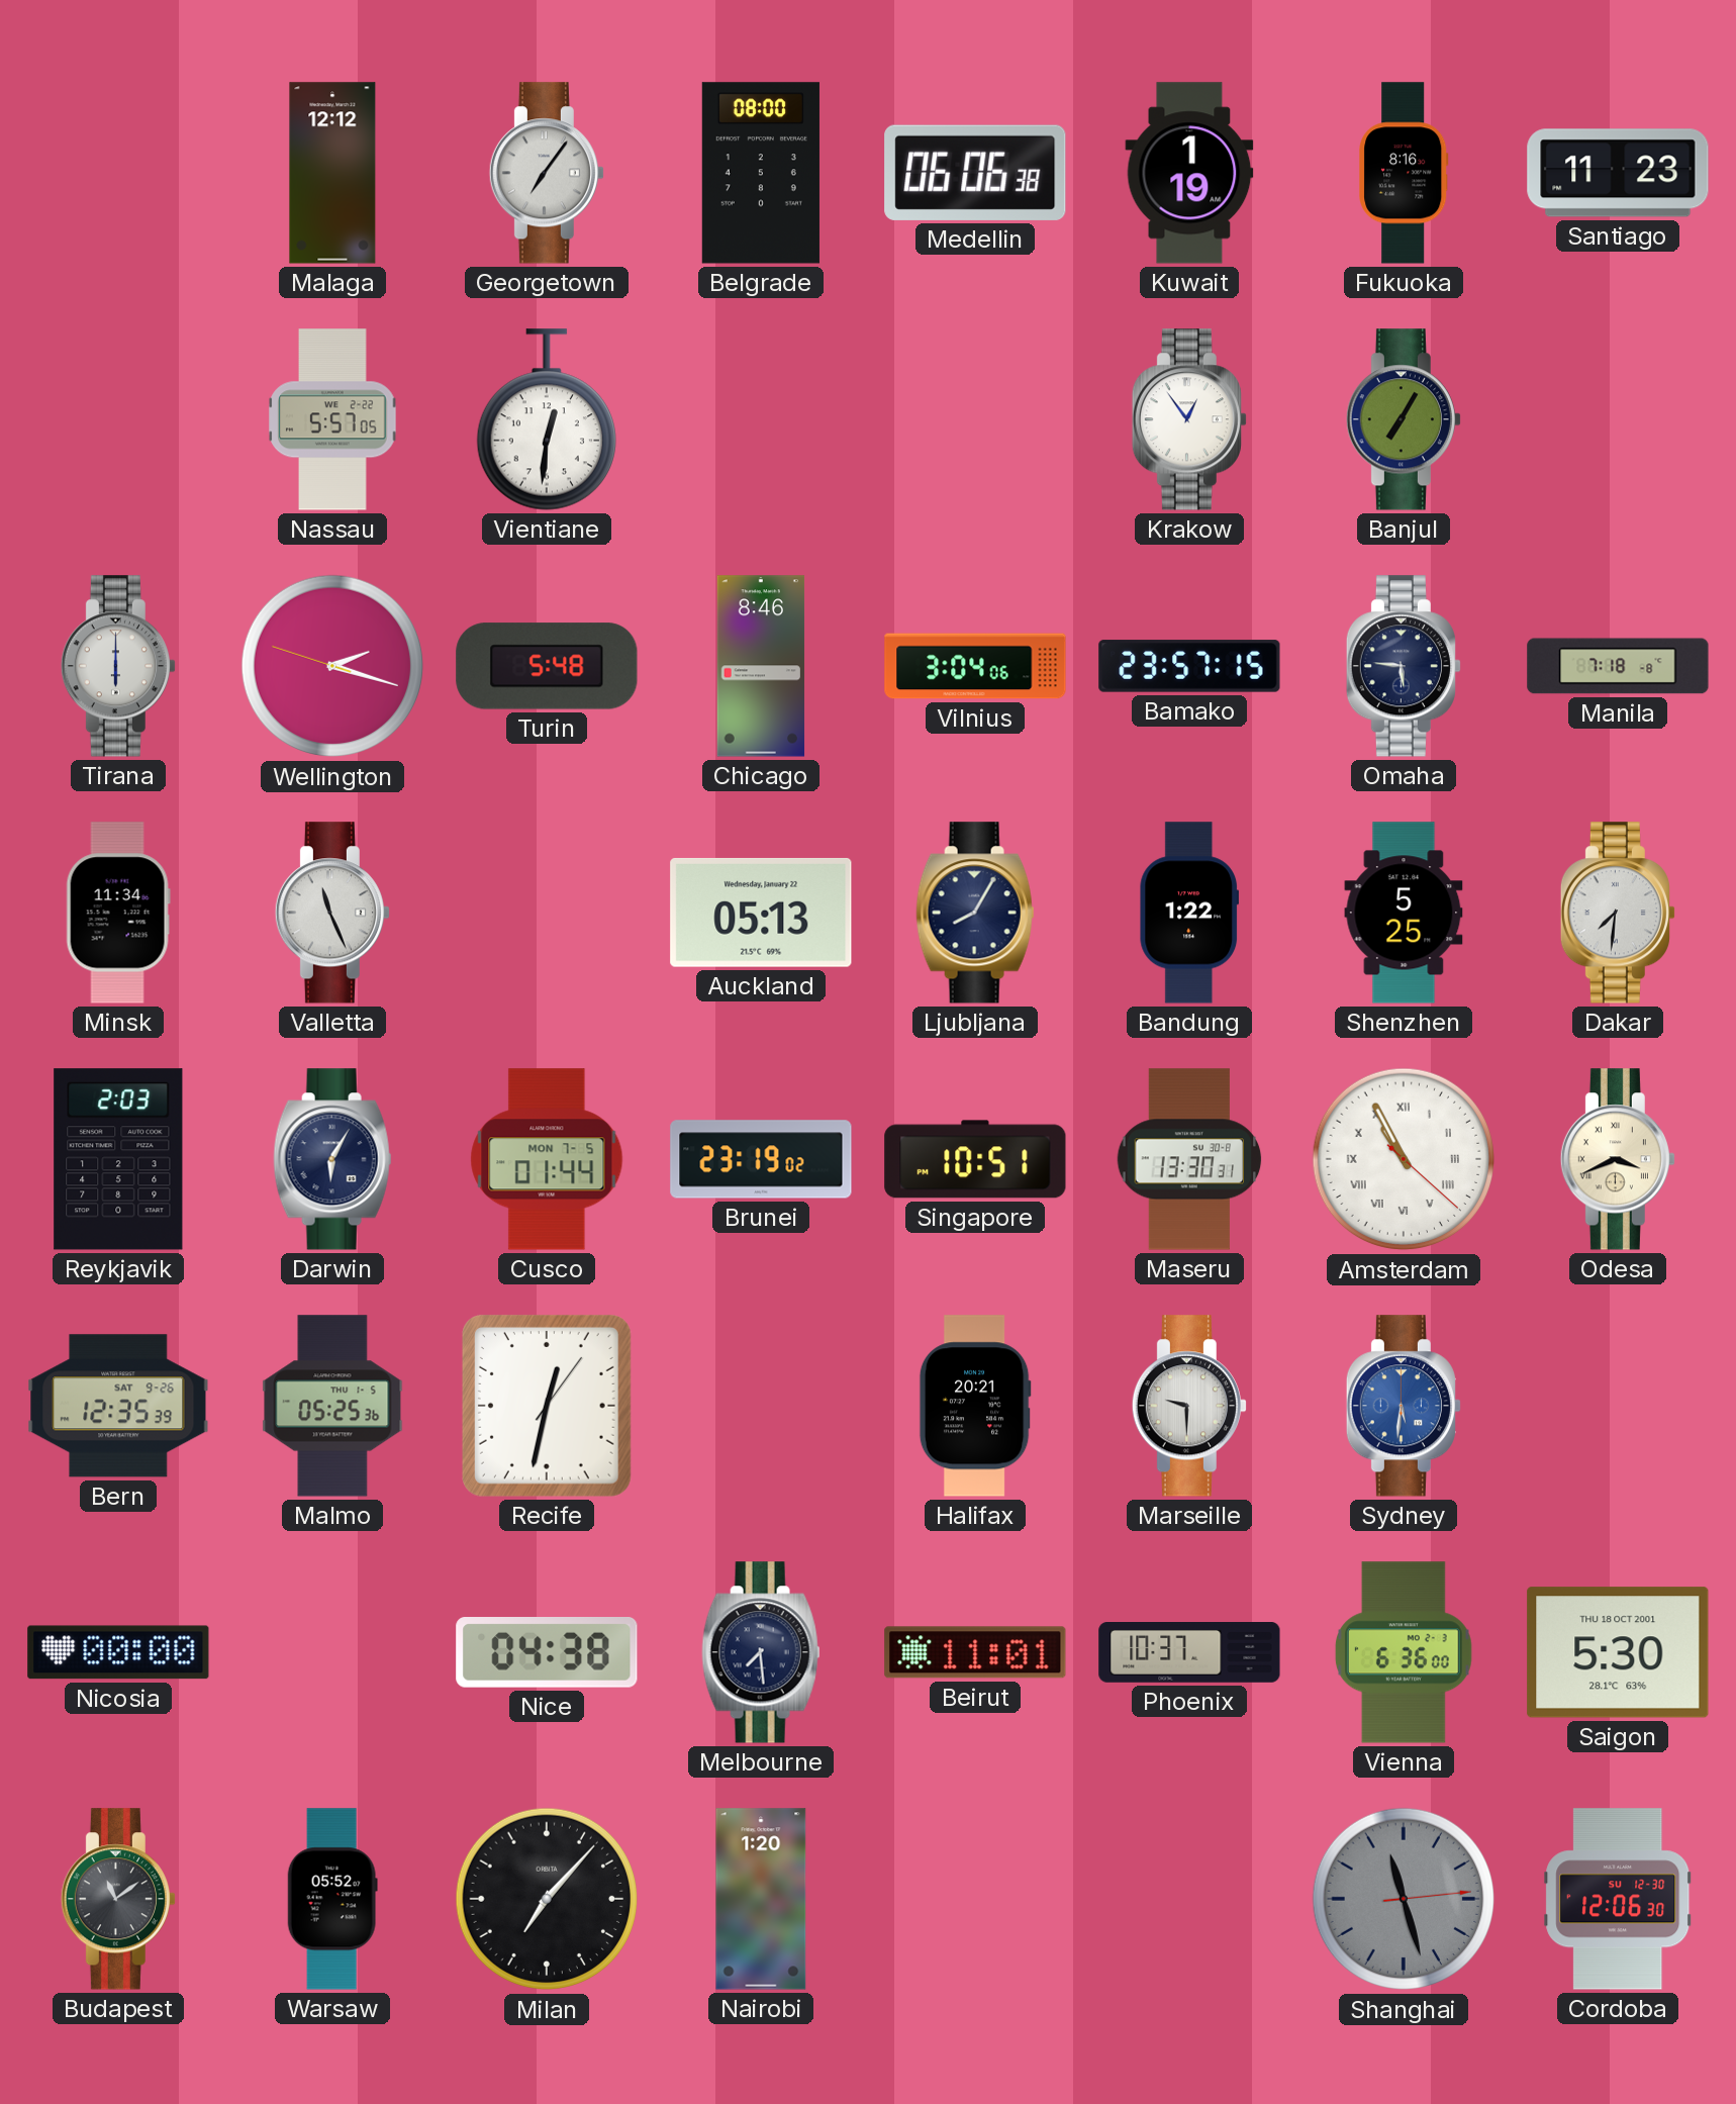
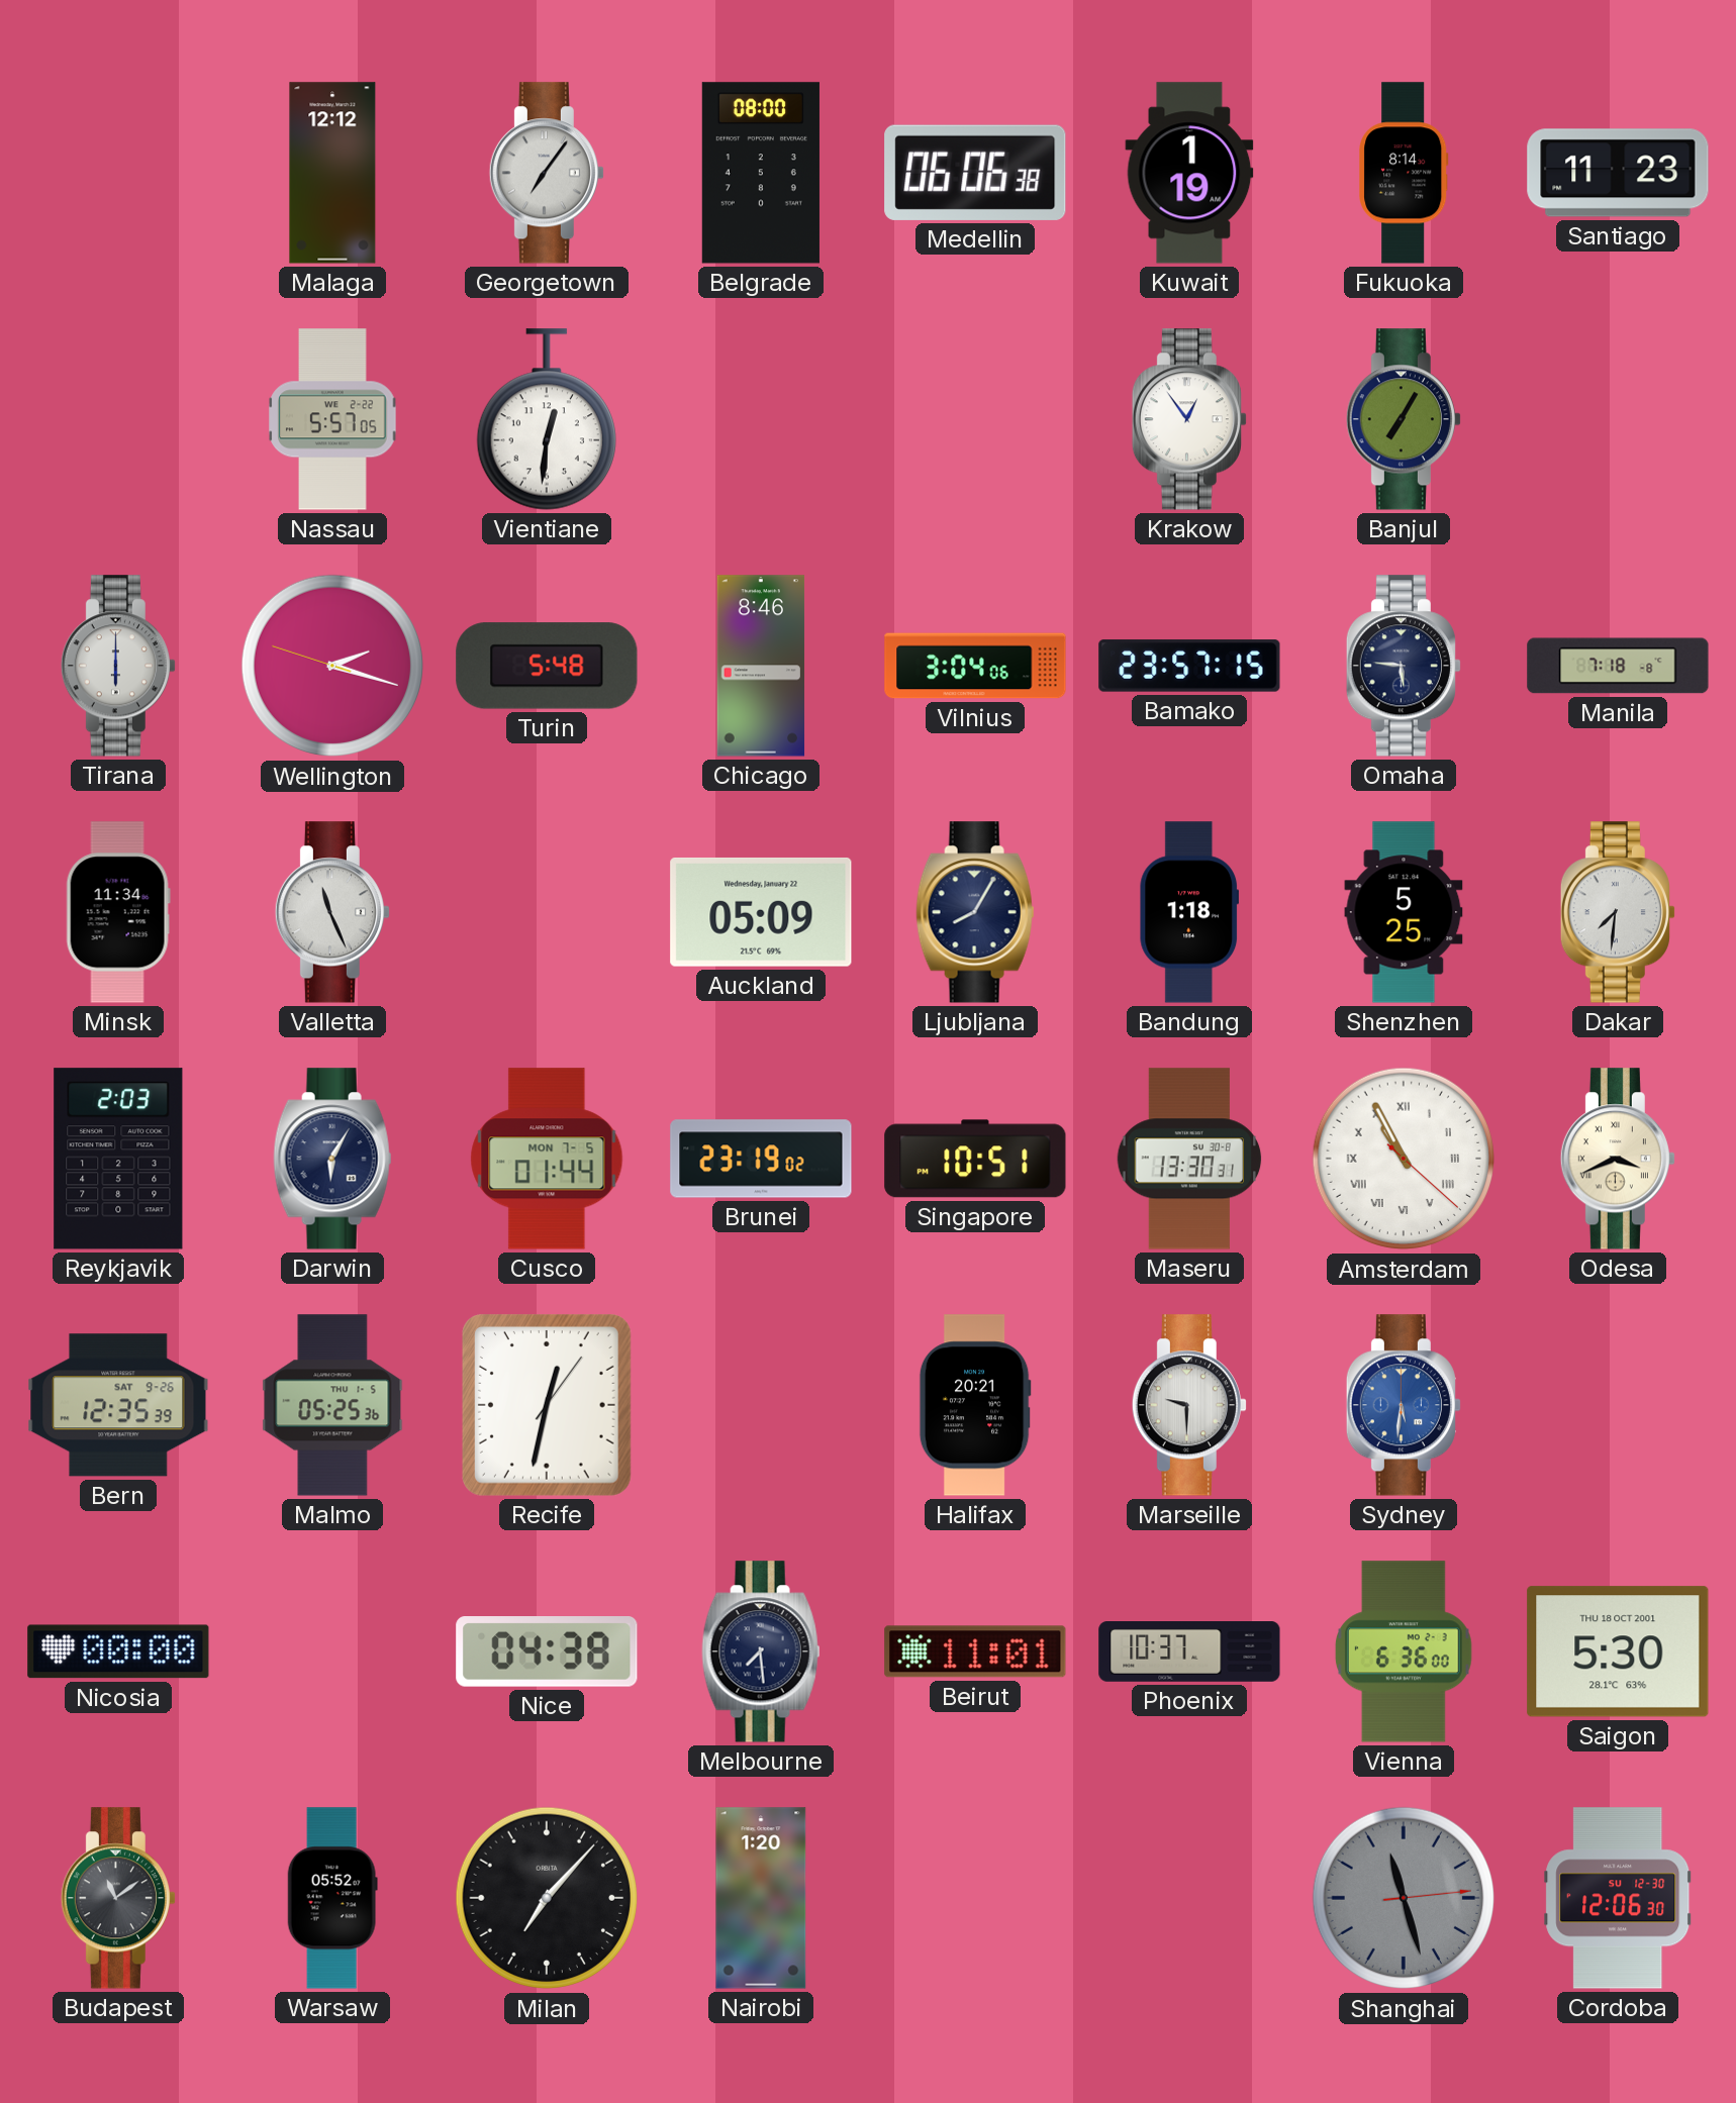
Fukuoka: 8:16 -> 8:14 (1404, 173)
Auckland: 05:13 -> 05:09 (761, 912)
Bandung: 1:22 -> 1:18 (1188, 912)
